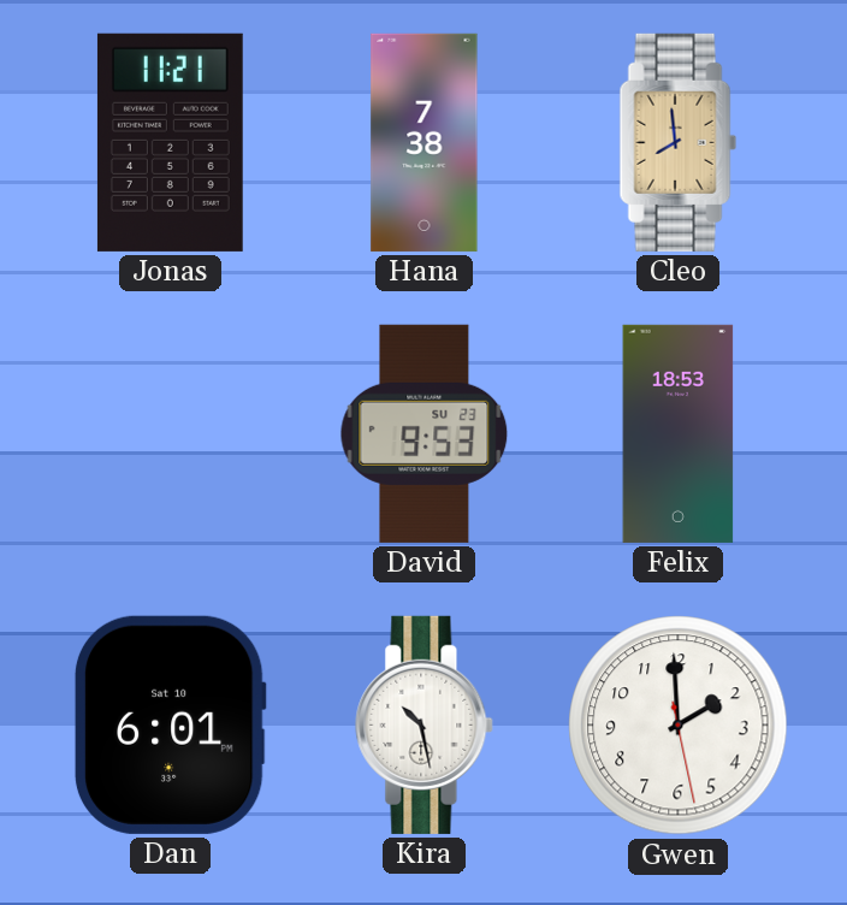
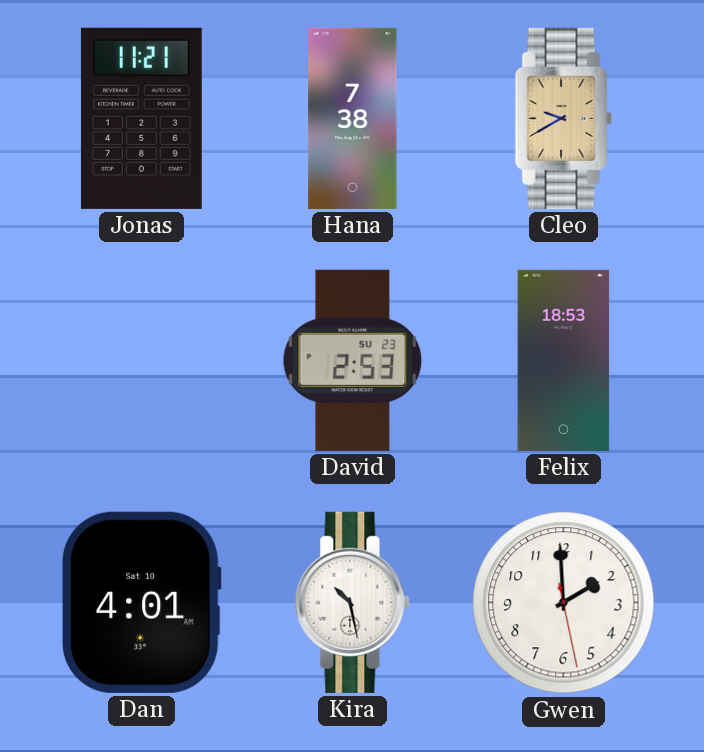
Cleo: 7:59 -> 9:40 (564, 118)
David: 9:53 -> 2:53 (353, 360)
Dan: 6:01 -> 4:01 (141, 602)
